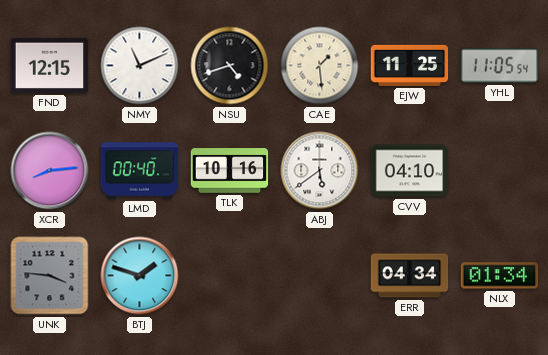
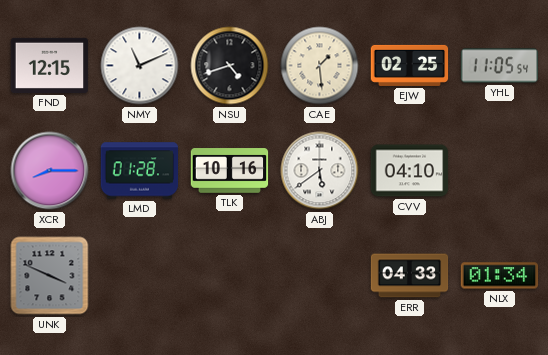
EJW: 11:25 -> 02:25 (410, 65)
XCR: 8:14 -> 8:15 (50, 171)
LMD: 00:40 -> 01:28 (140, 171)
UNK: 3:46 -> 3:49 (50, 276)
BTJ: 1:48 -> none (140, 276)
ERR: 04:34 -> 04:33 (410, 276)
